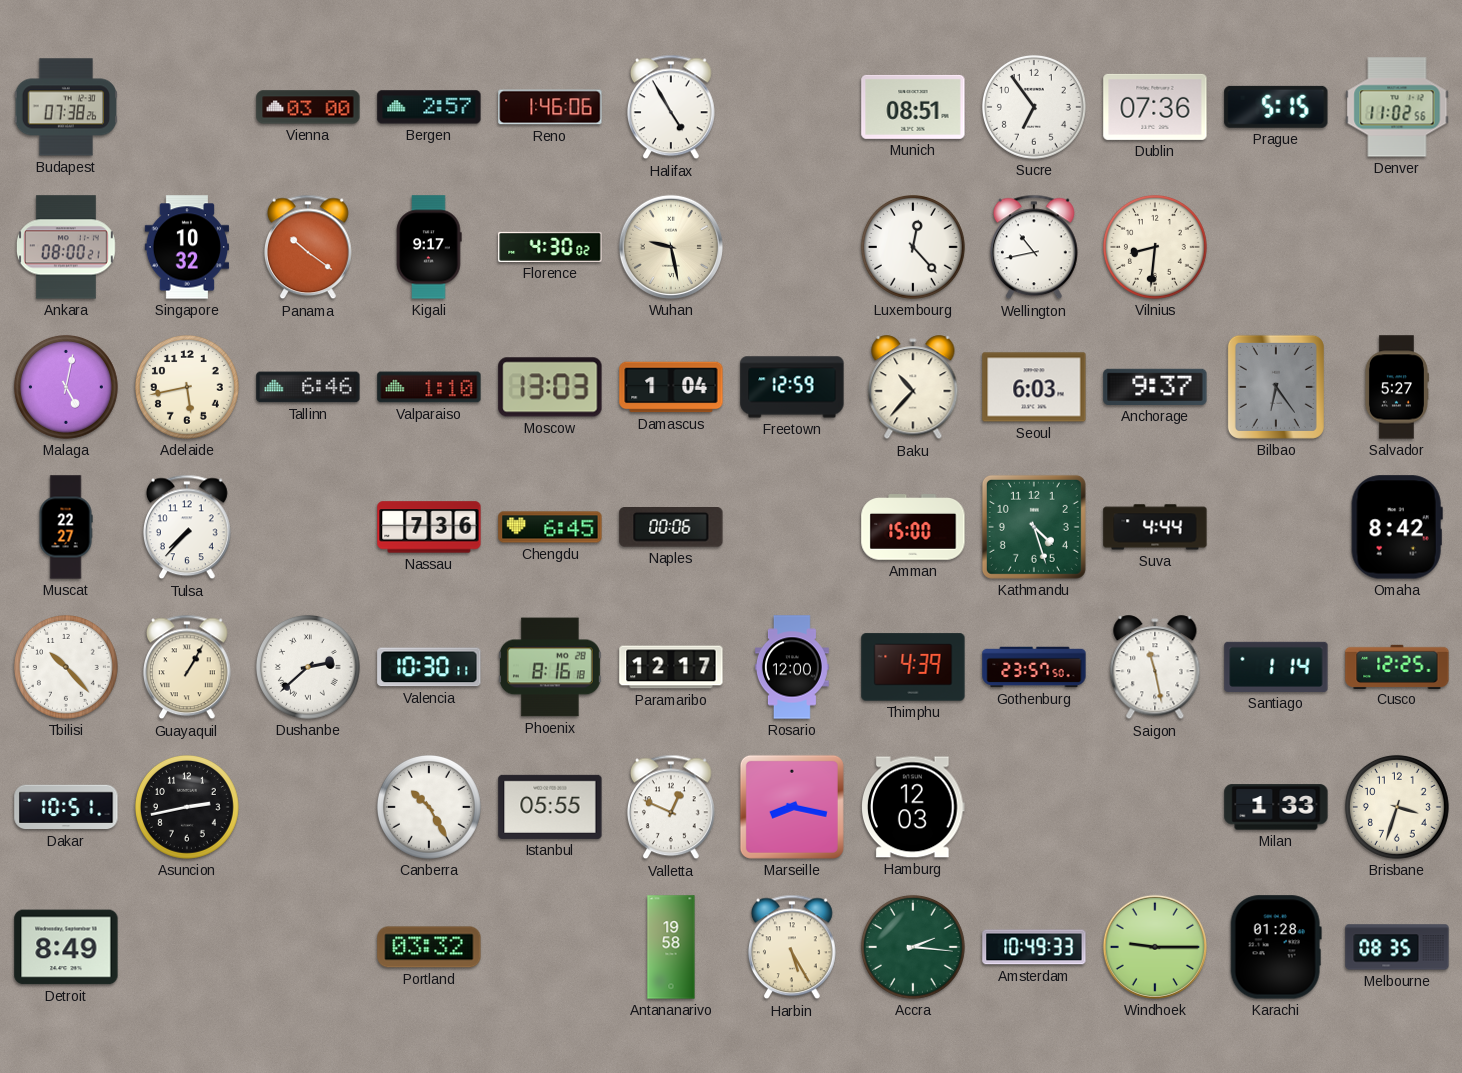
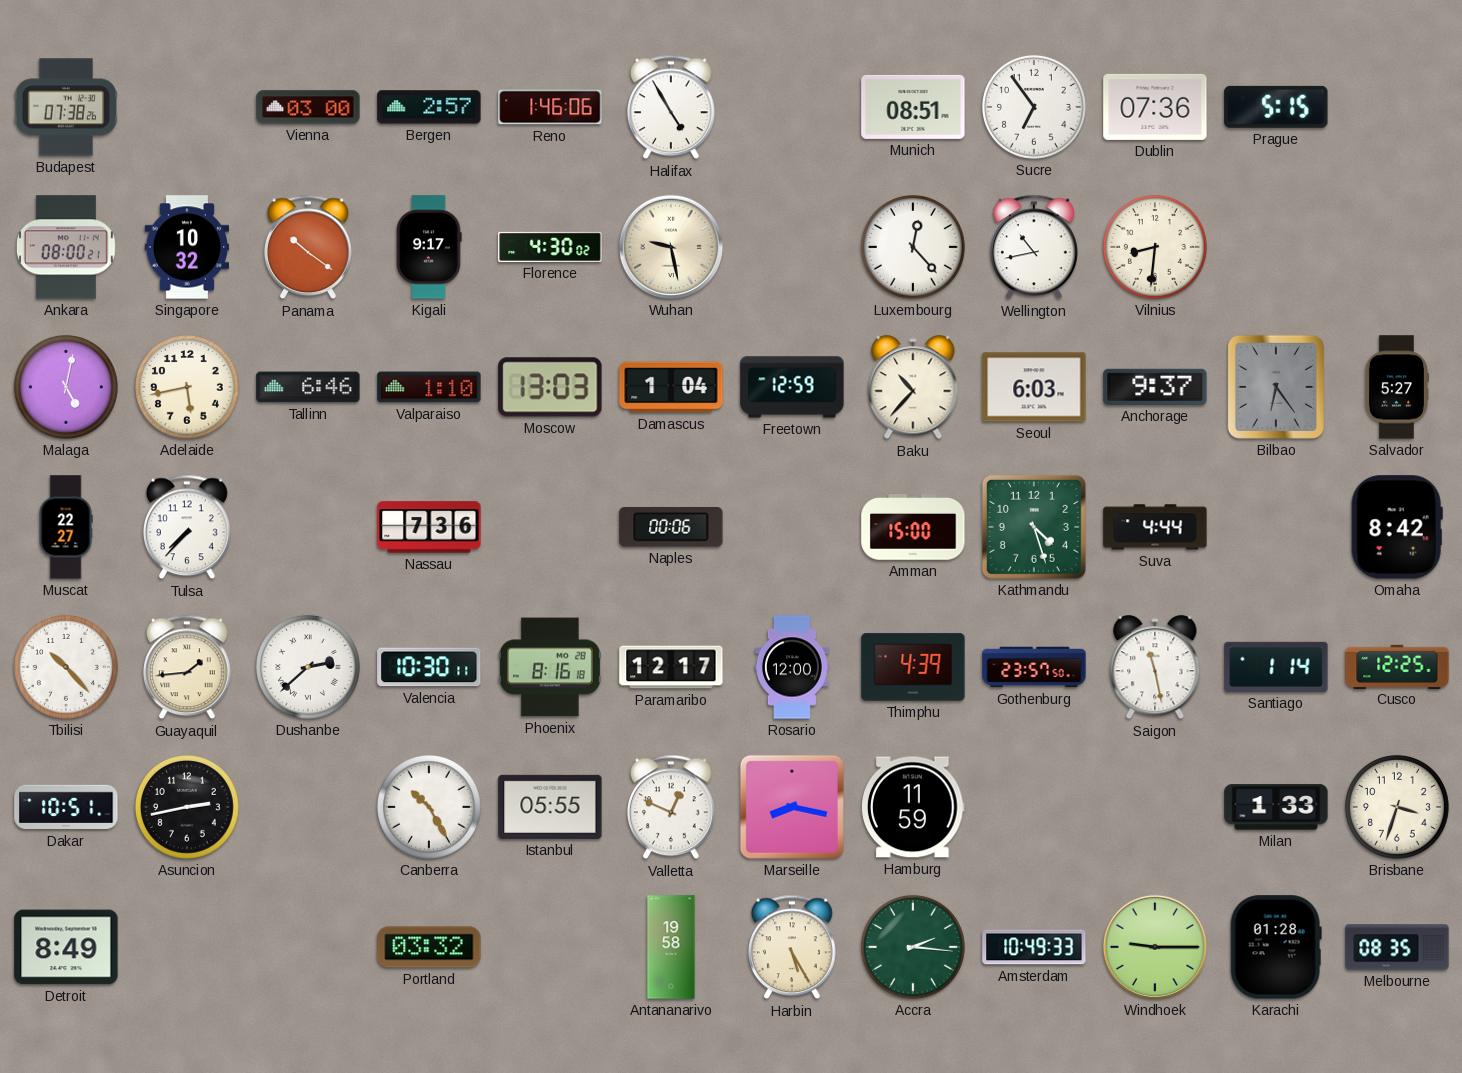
Denver: 11:02 -> none (1397, 107)
Chengdu: 6:45 -> none (550, 527)
Guayaquil: 1:05 -> 1:44 (187, 667)
Hamburg: 12:03 -> 11:59 (914, 807)
